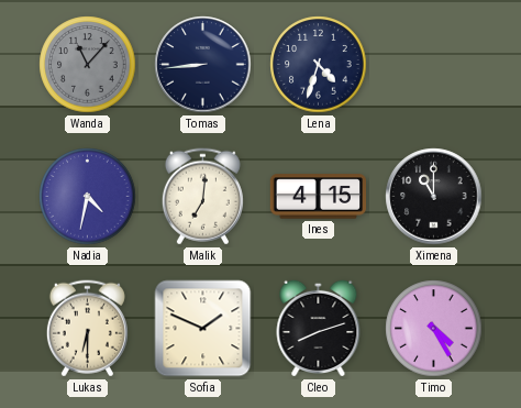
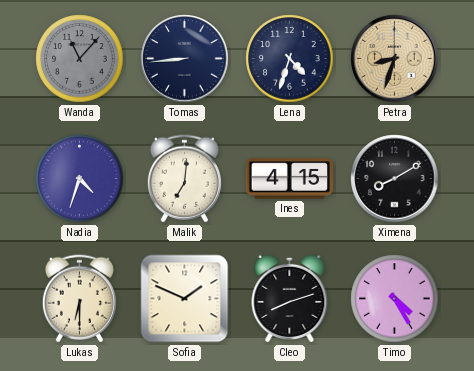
Petra: none -> 8:33 (395, 59)
Nadia: 4:32 -> 4:33 (80, 179)
Ximena: 11:00 -> 8:10 (395, 179)
